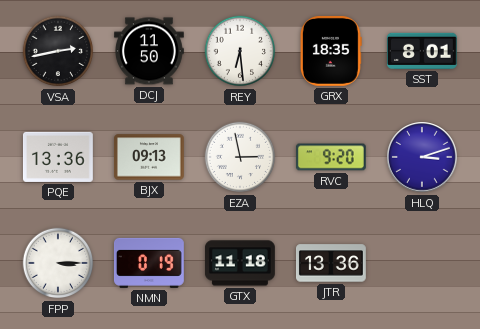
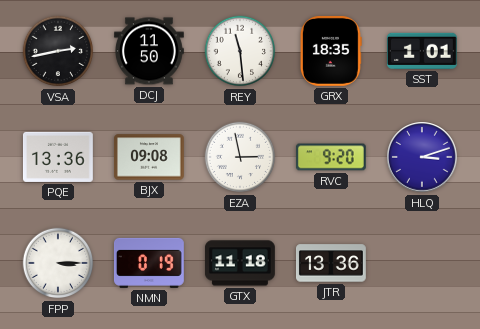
REY: 6:29 -> 11:29 (240, 51)
SST: 8:01 -> 1:01 (422, 51)
BJX: 09:13 -> 09:08 (149, 157)
